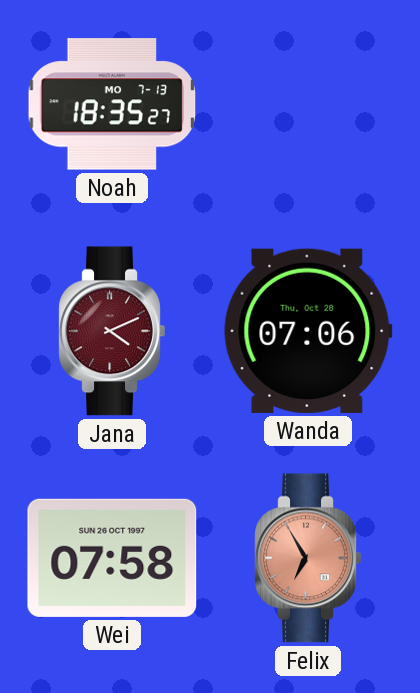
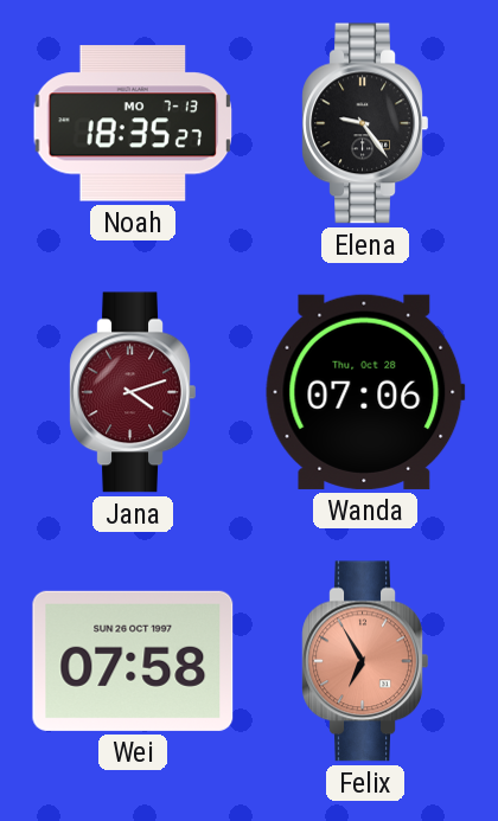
Elena: none -> 9:24 (365, 123)
Jana: 4:11 -> 4:12 (133, 392)
